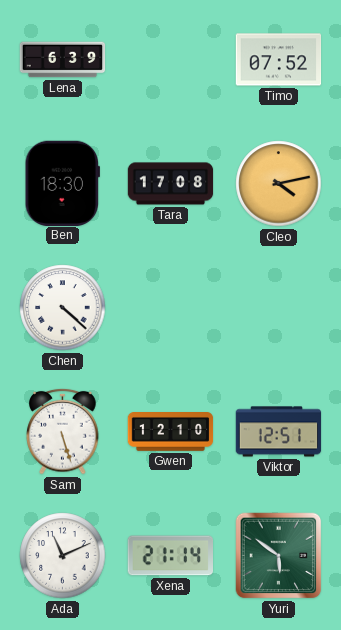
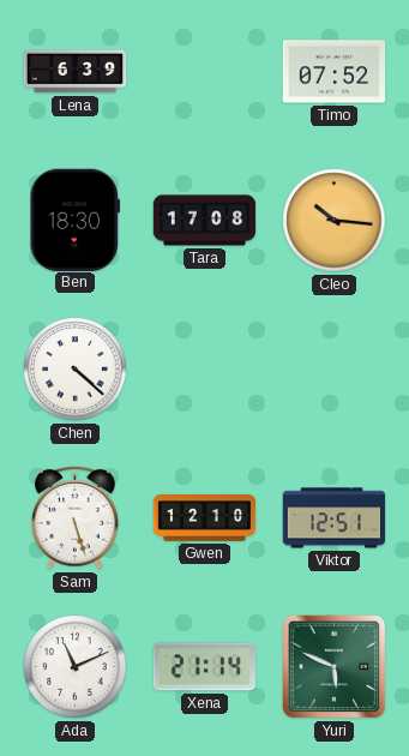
Cleo: 4:13 -> 10:16 (335, 221)
Yuri: 5:51 -> 5:49 (335, 667)
